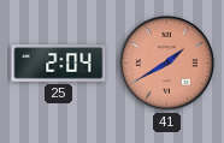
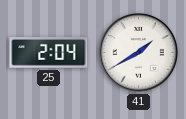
41 dial: salmon -> white (139, 53)
